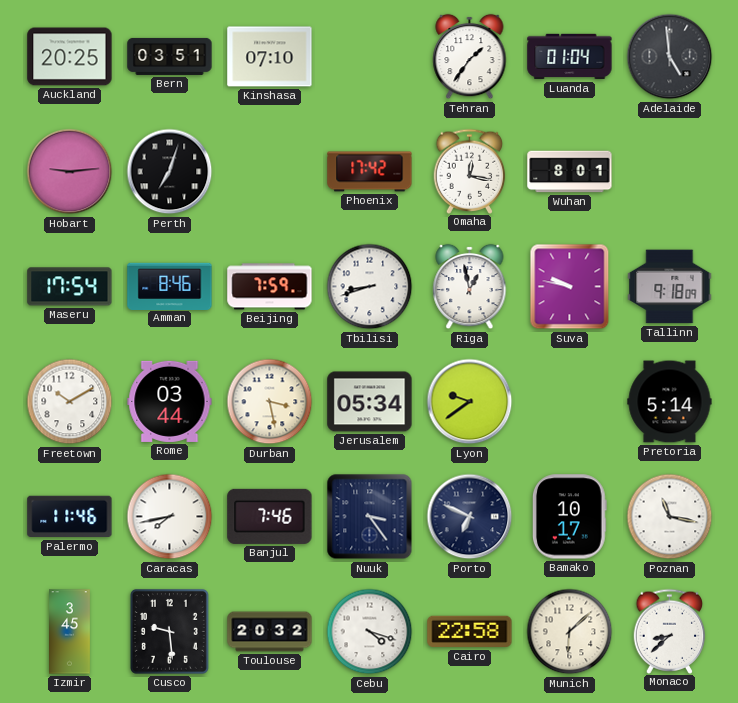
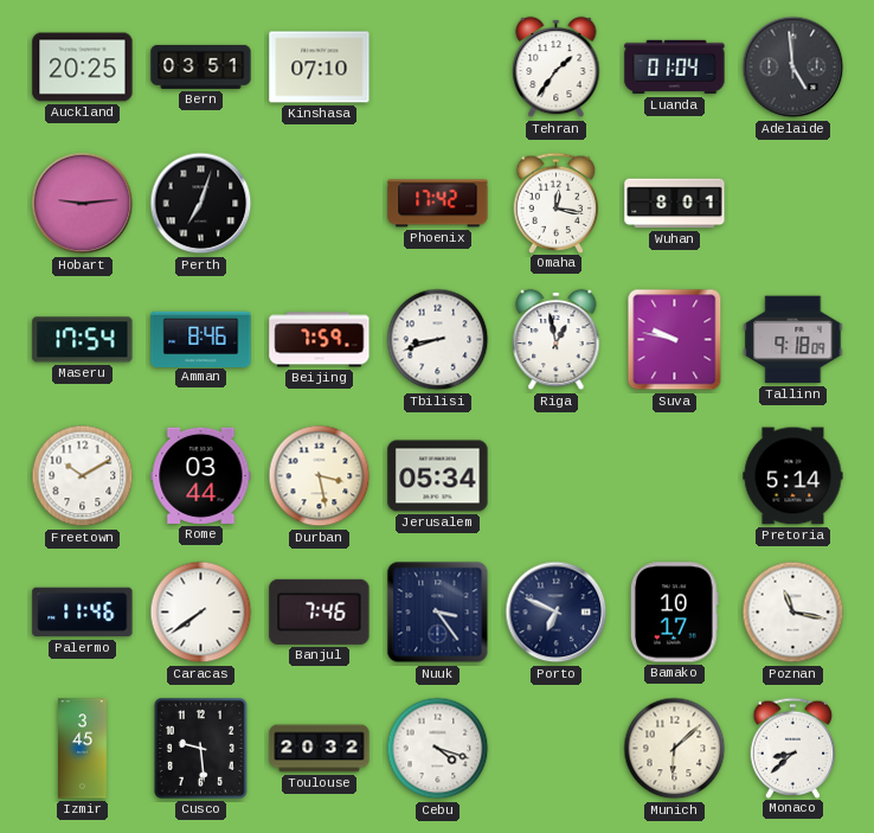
Lyon: 9:39 -> none (470, 402)
Caracas: 7:43 -> 7:39 (201, 613)
Cairo: 22:58 -> none (470, 632)
